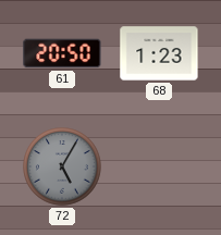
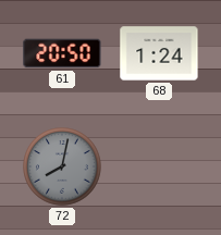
68: 1:23 -> 1:24 (159, 53)
72: 5:05 -> 8:02 (62, 166)
